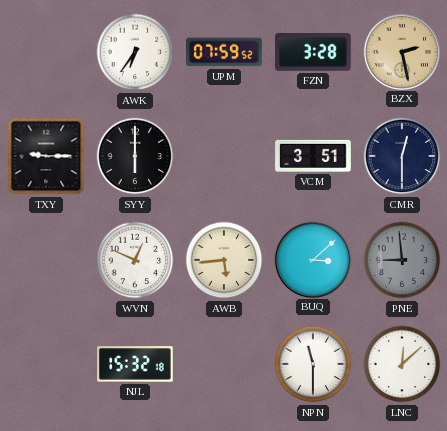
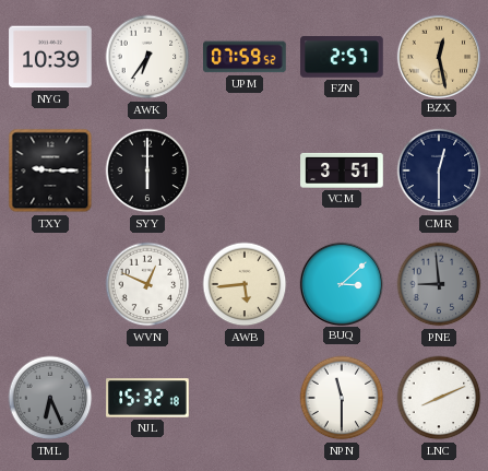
NYG: none -> 10:39 (50, 57)
FZN: 3:28 -> 2:57 (342, 58)
BZX: 2:28 -> 12:28 (438, 56)
TML: none -> 6:26 (50, 398)
LNC: 12:08 -> 8:11 (439, 398)
